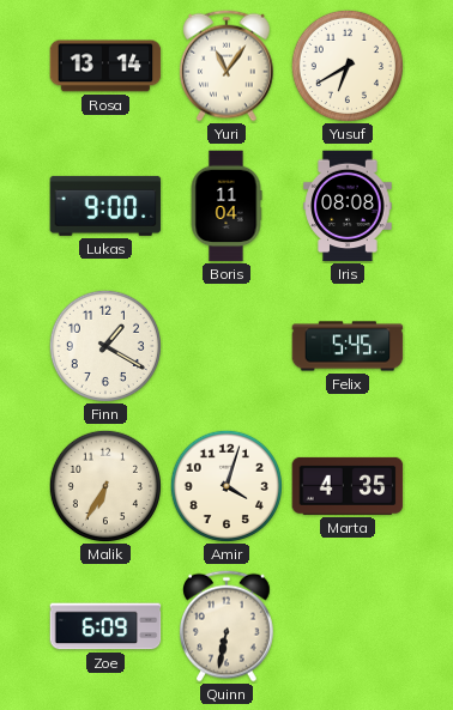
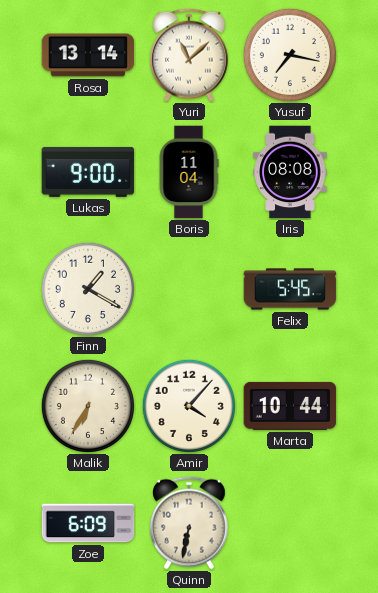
Yuri: 11:06 -> 11:08 (190, 55)
Yusuf: 6:40 -> 7:17 (290, 55)
Amir: 4:03 -> 4:07 (189, 406)
Marta: 4:35 -> 10:44 (290, 406)
